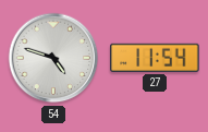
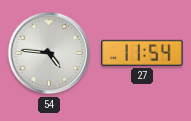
54: 4:48 -> 4:46 (49, 53)
